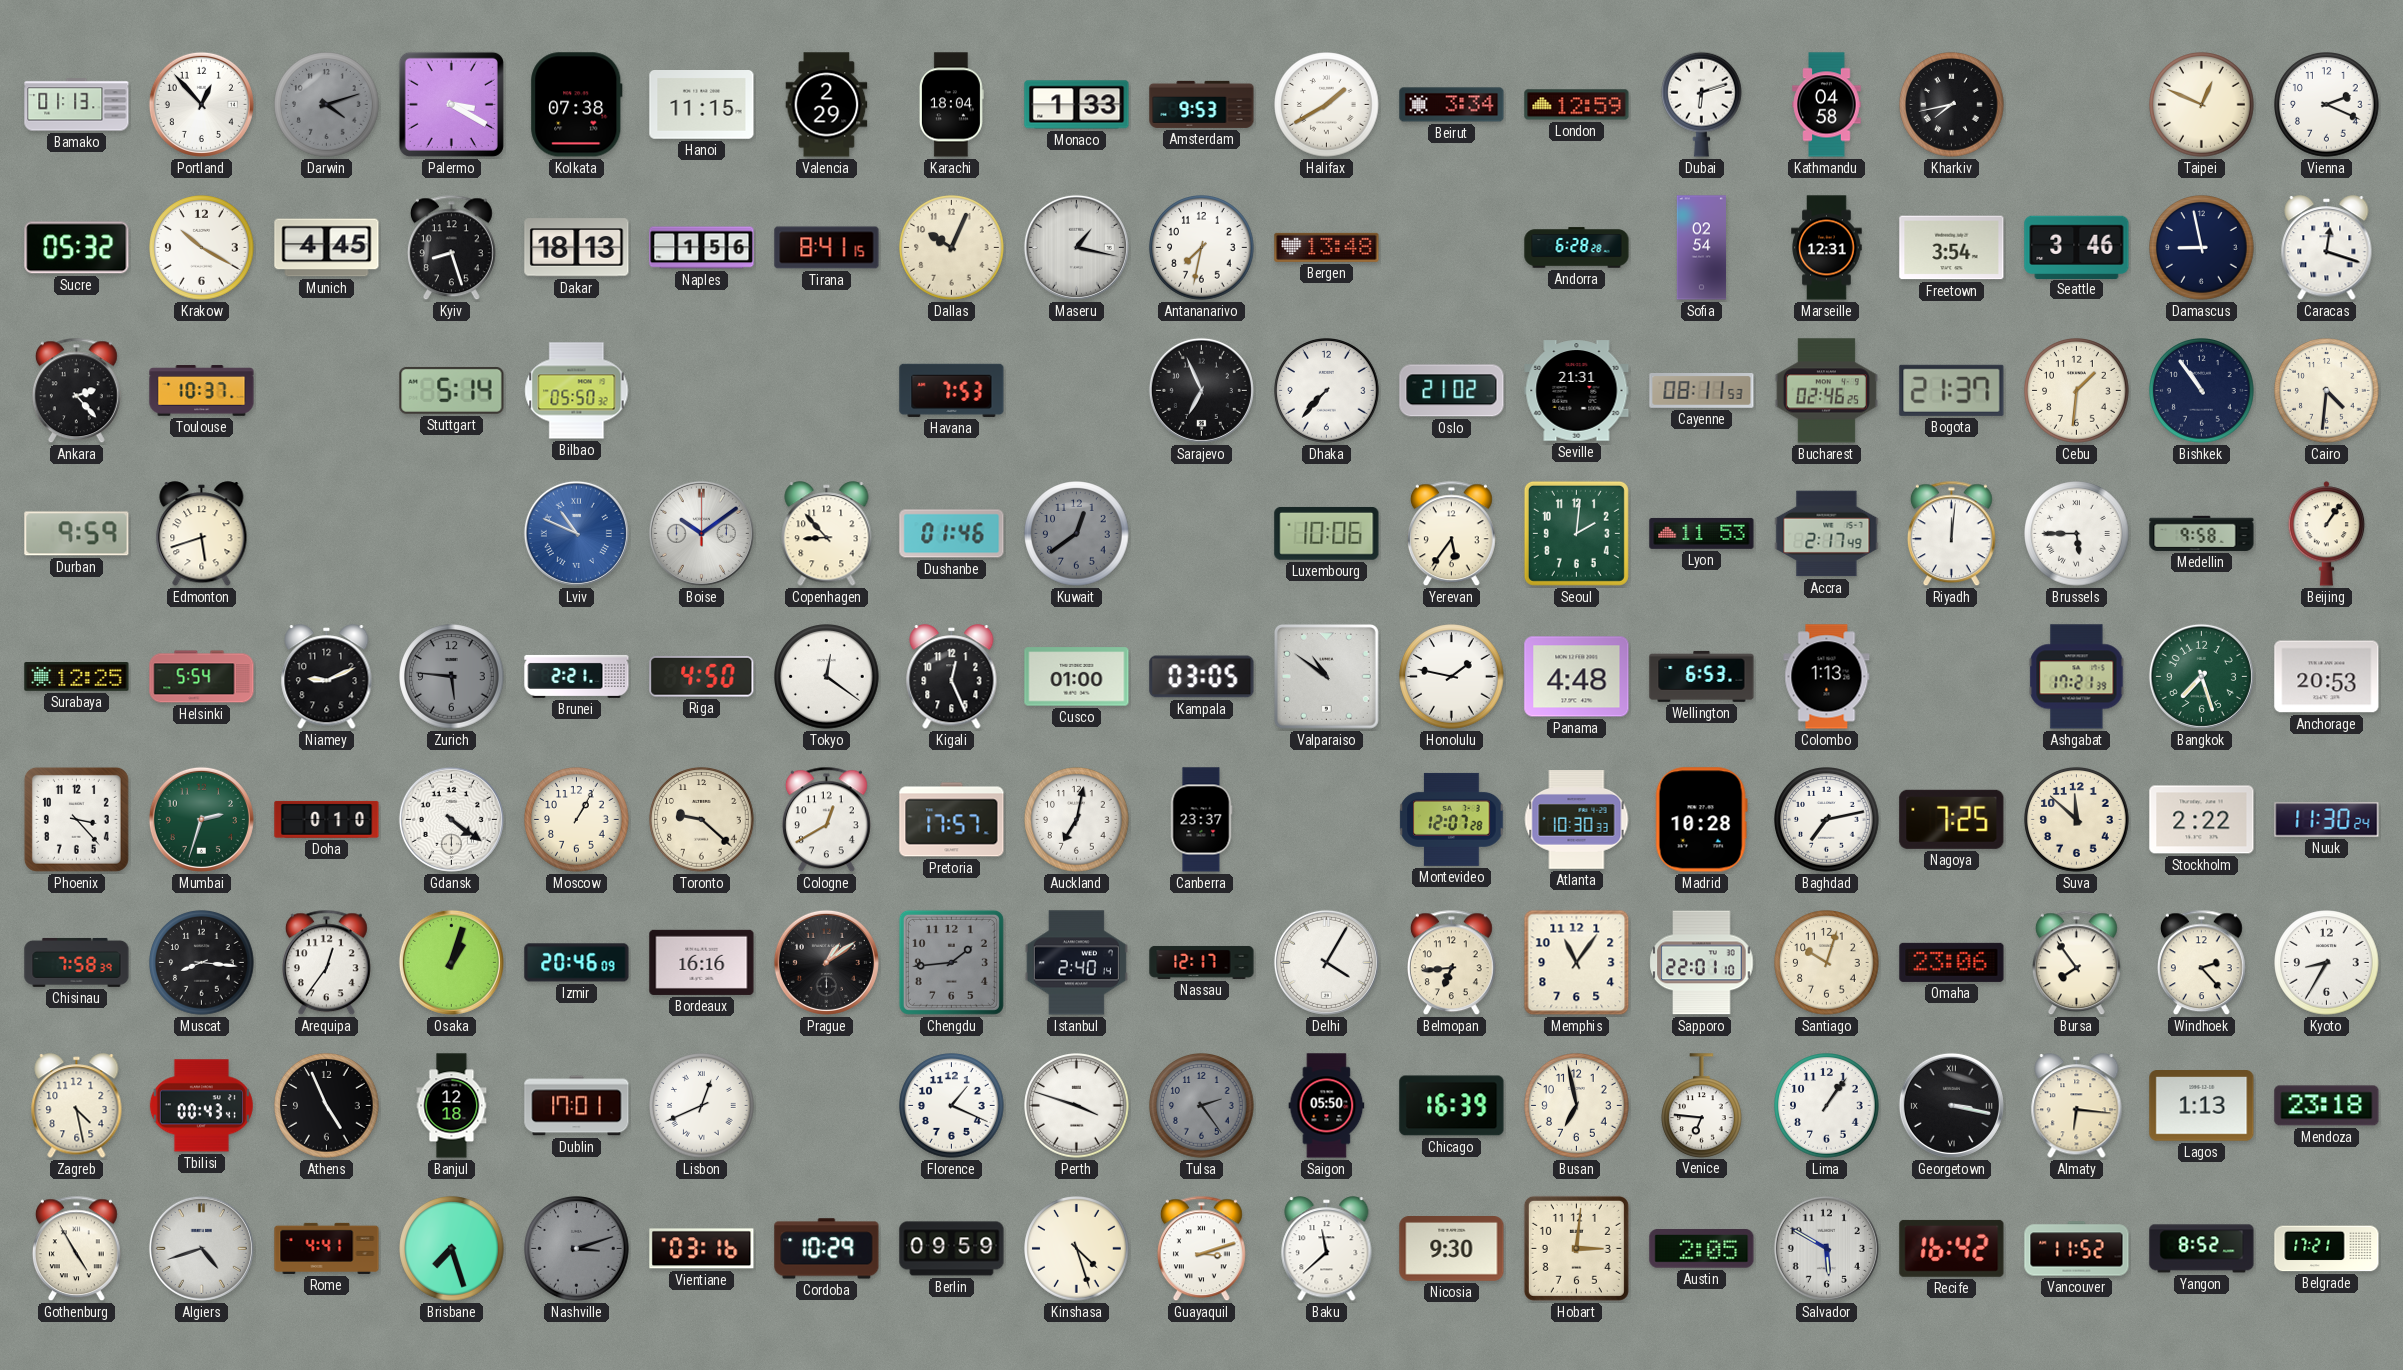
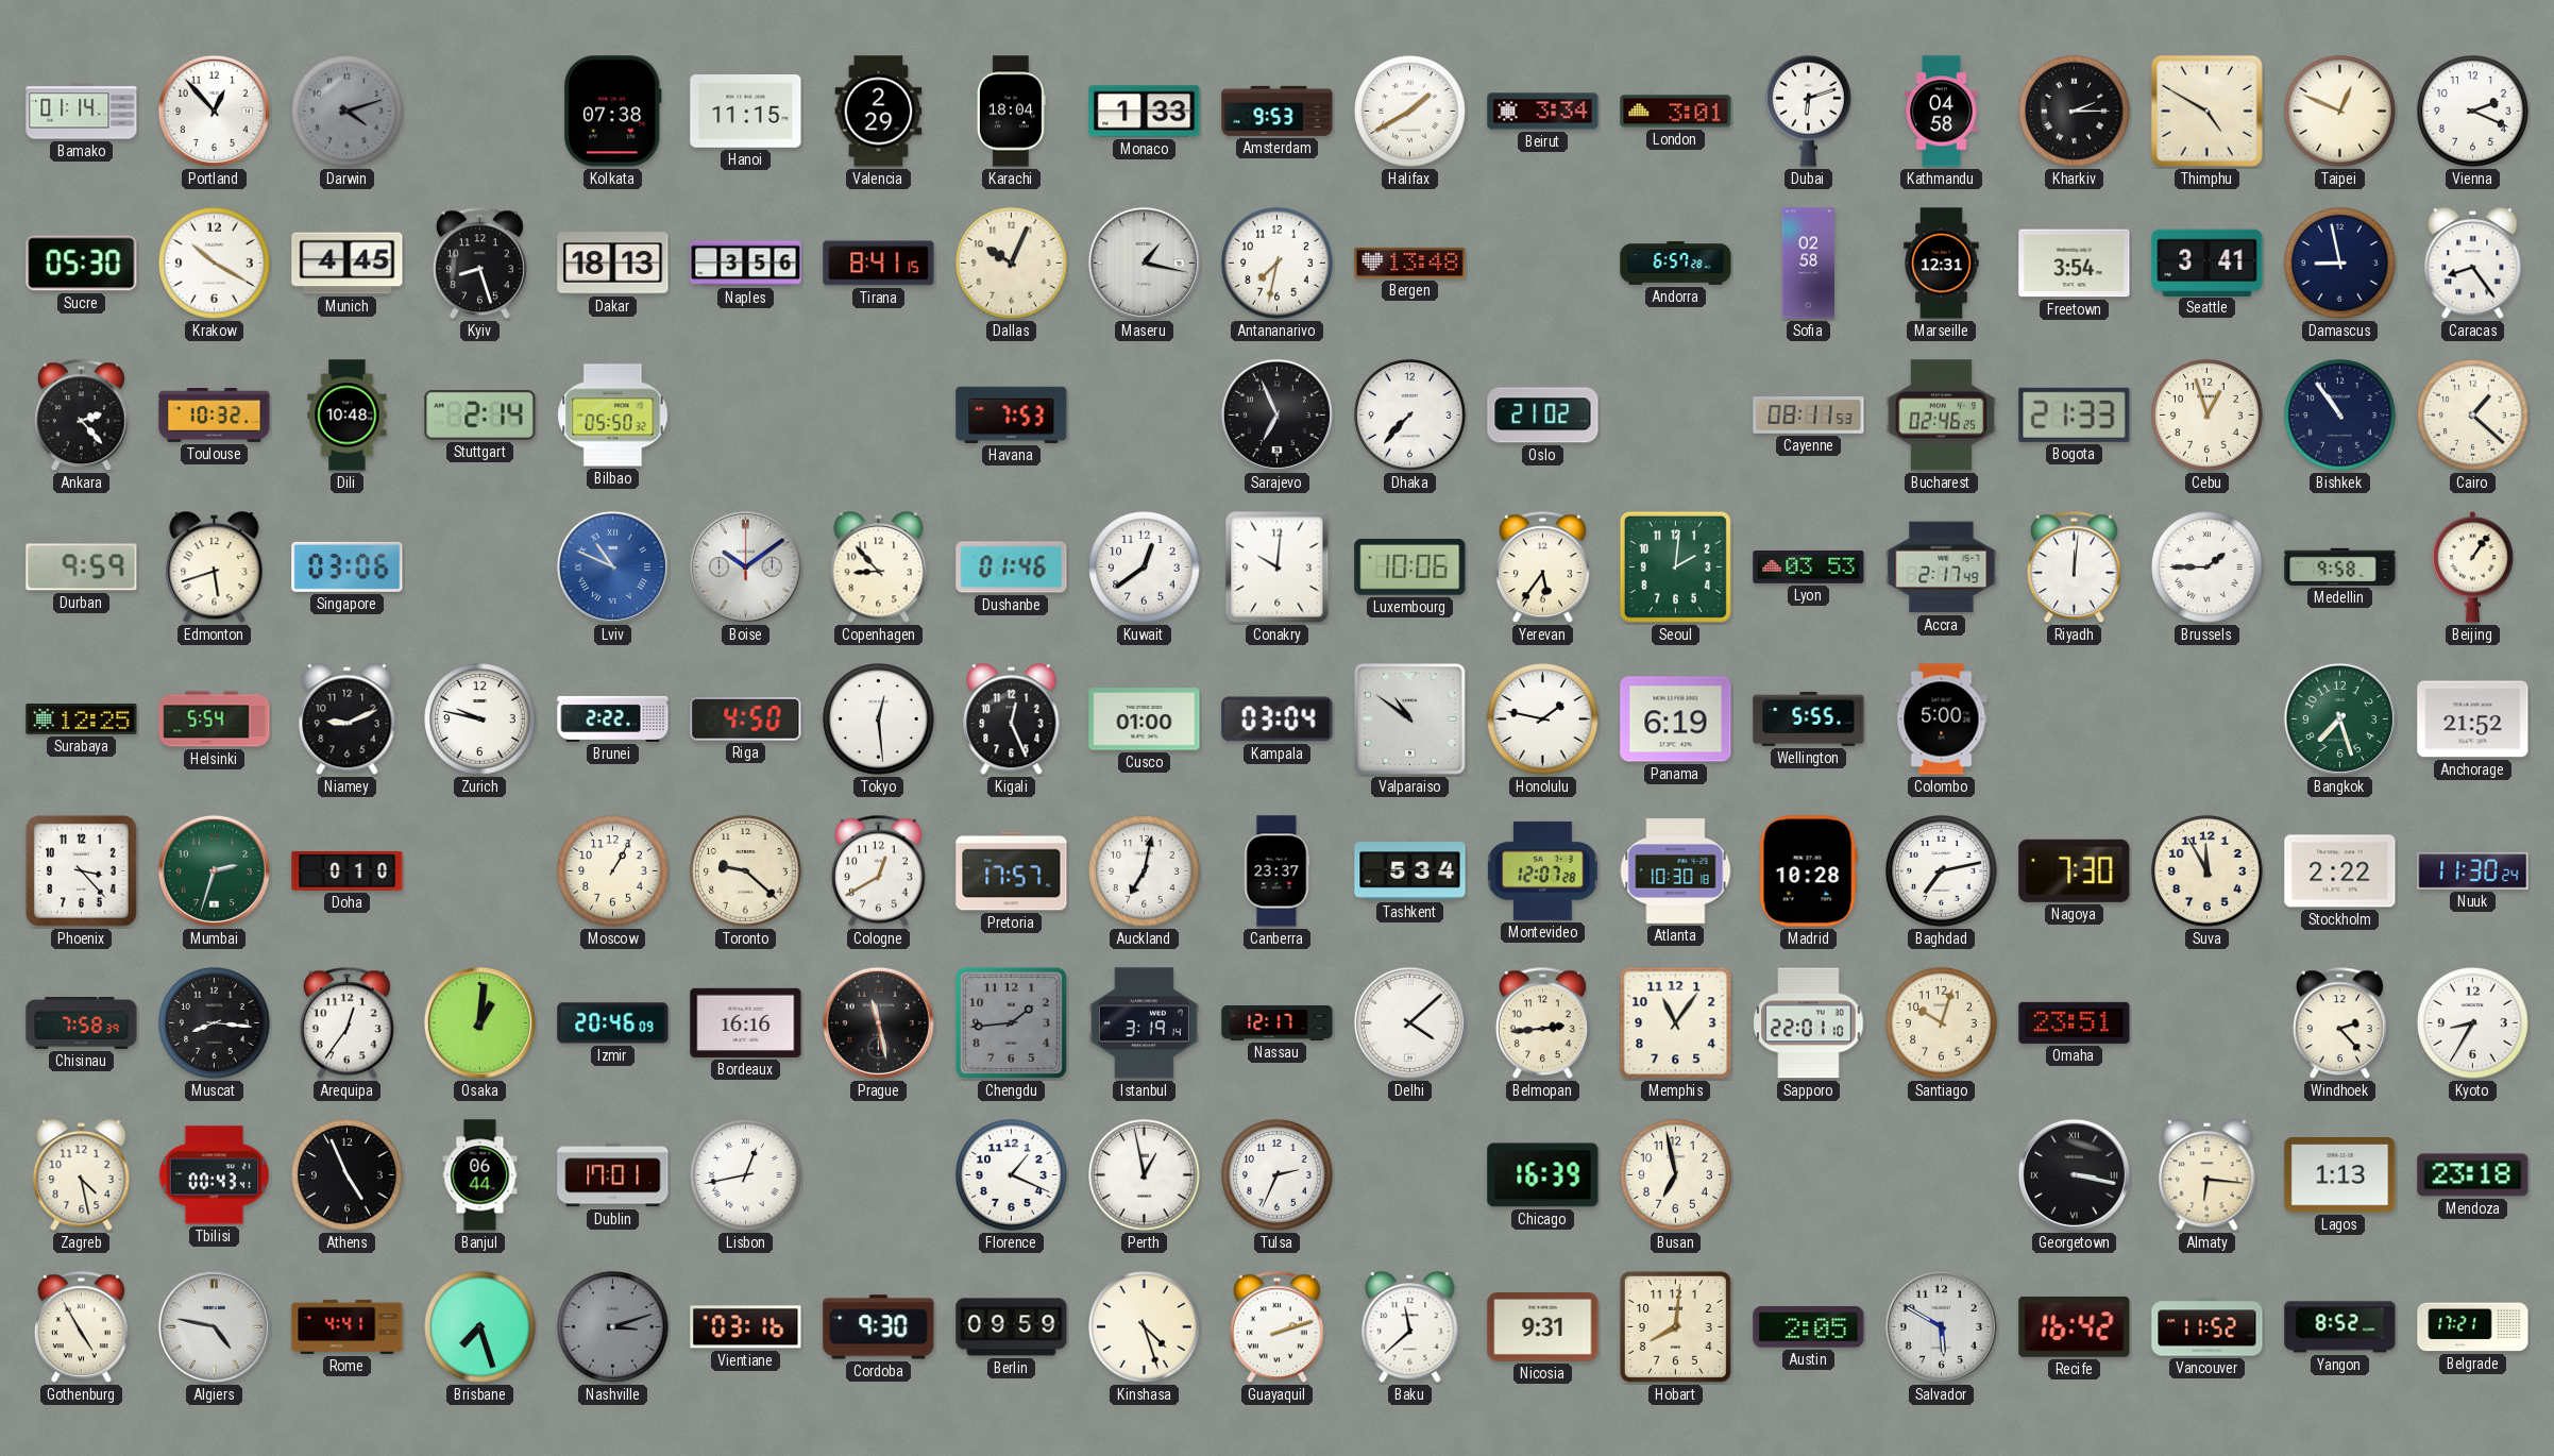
Bamako: 01:13 -> 01:14 (82, 112)
Palermo: 3:20 -> none (451, 104)
London: 12:59 -> 3:01 (1676, 112)
Kharkiv: 7:43 -> 2:15 (2075, 112)
Thimphu: none -> 4:50 (2206, 111)
Sucre: 05:32 -> 05:30 (82, 264)
Naples: 1:56 -> 3:56 (746, 264)
Andorra: 6:28 -> 6:57 (1676, 264)
Sofia: 02:54 -> 02:58 (1808, 264)
Seattle: 3:46 -> 3:41 (2208, 263)
Caracas: 12:18 -> 8:24 (2473, 264)
Toulouse: 10:37 -> 10:32 (215, 416)
Dili: none -> 10:48 (348, 416)
Stuttgart: 5:14 -> 2:14 (480, 414)
Seville: 21:31 -> none (1577, 391)
Bogota: 21:37 -> 21:33 (2075, 414)
Cebu: 1:31 -> 12:57 (2208, 416)
Cairo: 4:31 -> 1:22 (2473, 416)
Singapore: none -> 03:06 (348, 566)
Kuwait dial: grey -> white (1145, 568)
Conakry: none -> 10:01 (1278, 568)
Lyon: 11:53 -> 03:53 (1809, 566)
Brussels: 5:45 -> 1:45 (2208, 568)
Zurich: 5:46 -> 9:47 (480, 719)
Zurich dial: grey -> white (480, 719)
Brunei: 2:21 -> 2:22 (613, 718)
Tokyo: 12:21 -> 12:29 (879, 719)
Kampala: 03:05 -> 03:04 (1278, 719)
Panama: 4:48 -> 6:19 (1676, 719)
Wellington: 6:53 -> 5:55 (1809, 718)
Colombo: 1:13 -> 5:00 (1942, 719)
Ashgabat: 17:21 -> none (2077, 677)
Anchorage: 20:53 -> 21:52 (2473, 719)
Gdansk: 4:21 -> none (451, 819)
Tashkent: none -> 5:34 (1410, 871)
Atlanta: 10:30:33 -> 10:30:18 (1676, 871)
Nagoya: 7:25 -> 7:30 (2075, 870)
Suva: 11:52 -> 11:55 (2208, 871)
Osaka: 1:03 -> 1:01 (479, 1022)
Prague: 1:09 -> 11:28 (878, 1022)
Istanbul: 2:40 -> 3:19 (1144, 1023)
Delhi: 4:05 -> 4:08 (1409, 1022)
Belmopan: 6:44 -> 2:44 (1542, 1023)
Omaha: 23:06 -> 23:51 (2075, 1022)
Bursa: 7:54 -> none (2076, 963)
Banjul: 12:18 -> 06:44 (480, 1175)
Lisbon: 12:41 -> 12:43 (746, 1175)
Perth: 3:48 -> 12:58 (1145, 1175)
Tulsa: 2:24 -> 2:34 (1278, 1175)
Tulsa dial: grey -> white (1278, 1175)
Saigon: 05:50 -> none (1327, 1106)
Venice: 6:46 -> none (1702, 1105)
Lima: 1:06 -> none (1827, 1106)
Algiers: 4:42 -> 4:47 (214, 1326)
Cordoba: 10:29 -> 9:30 (879, 1327)
Guayaquil: 3:12 -> 2:12 (1276, 1327)
Nicosia: 9:30 -> 9:31 (1543, 1327)
Hobart: 3:01 -> 8:01 (1675, 1326)
